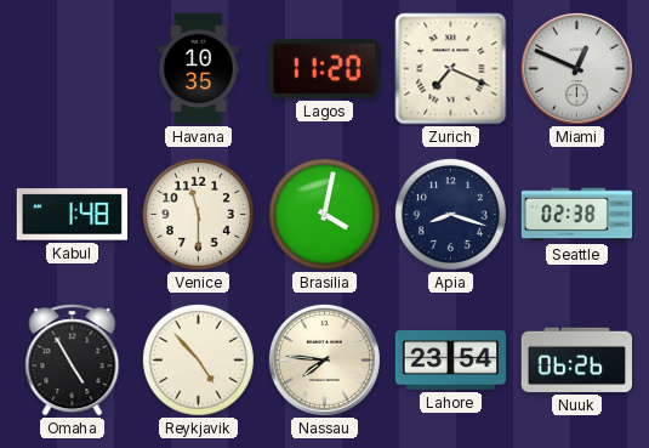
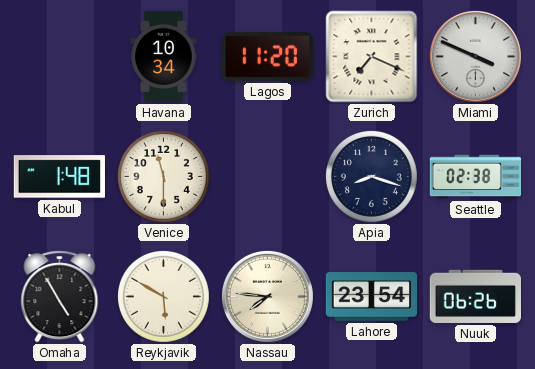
Havana: 10:35 -> 10:34 (164, 57)
Miami: 12:49 -> 3:49 (475, 56)
Brasilia: 4:02 -> none (324, 214)
Reykjavik: 4:53 -> 5:50 (163, 296)
